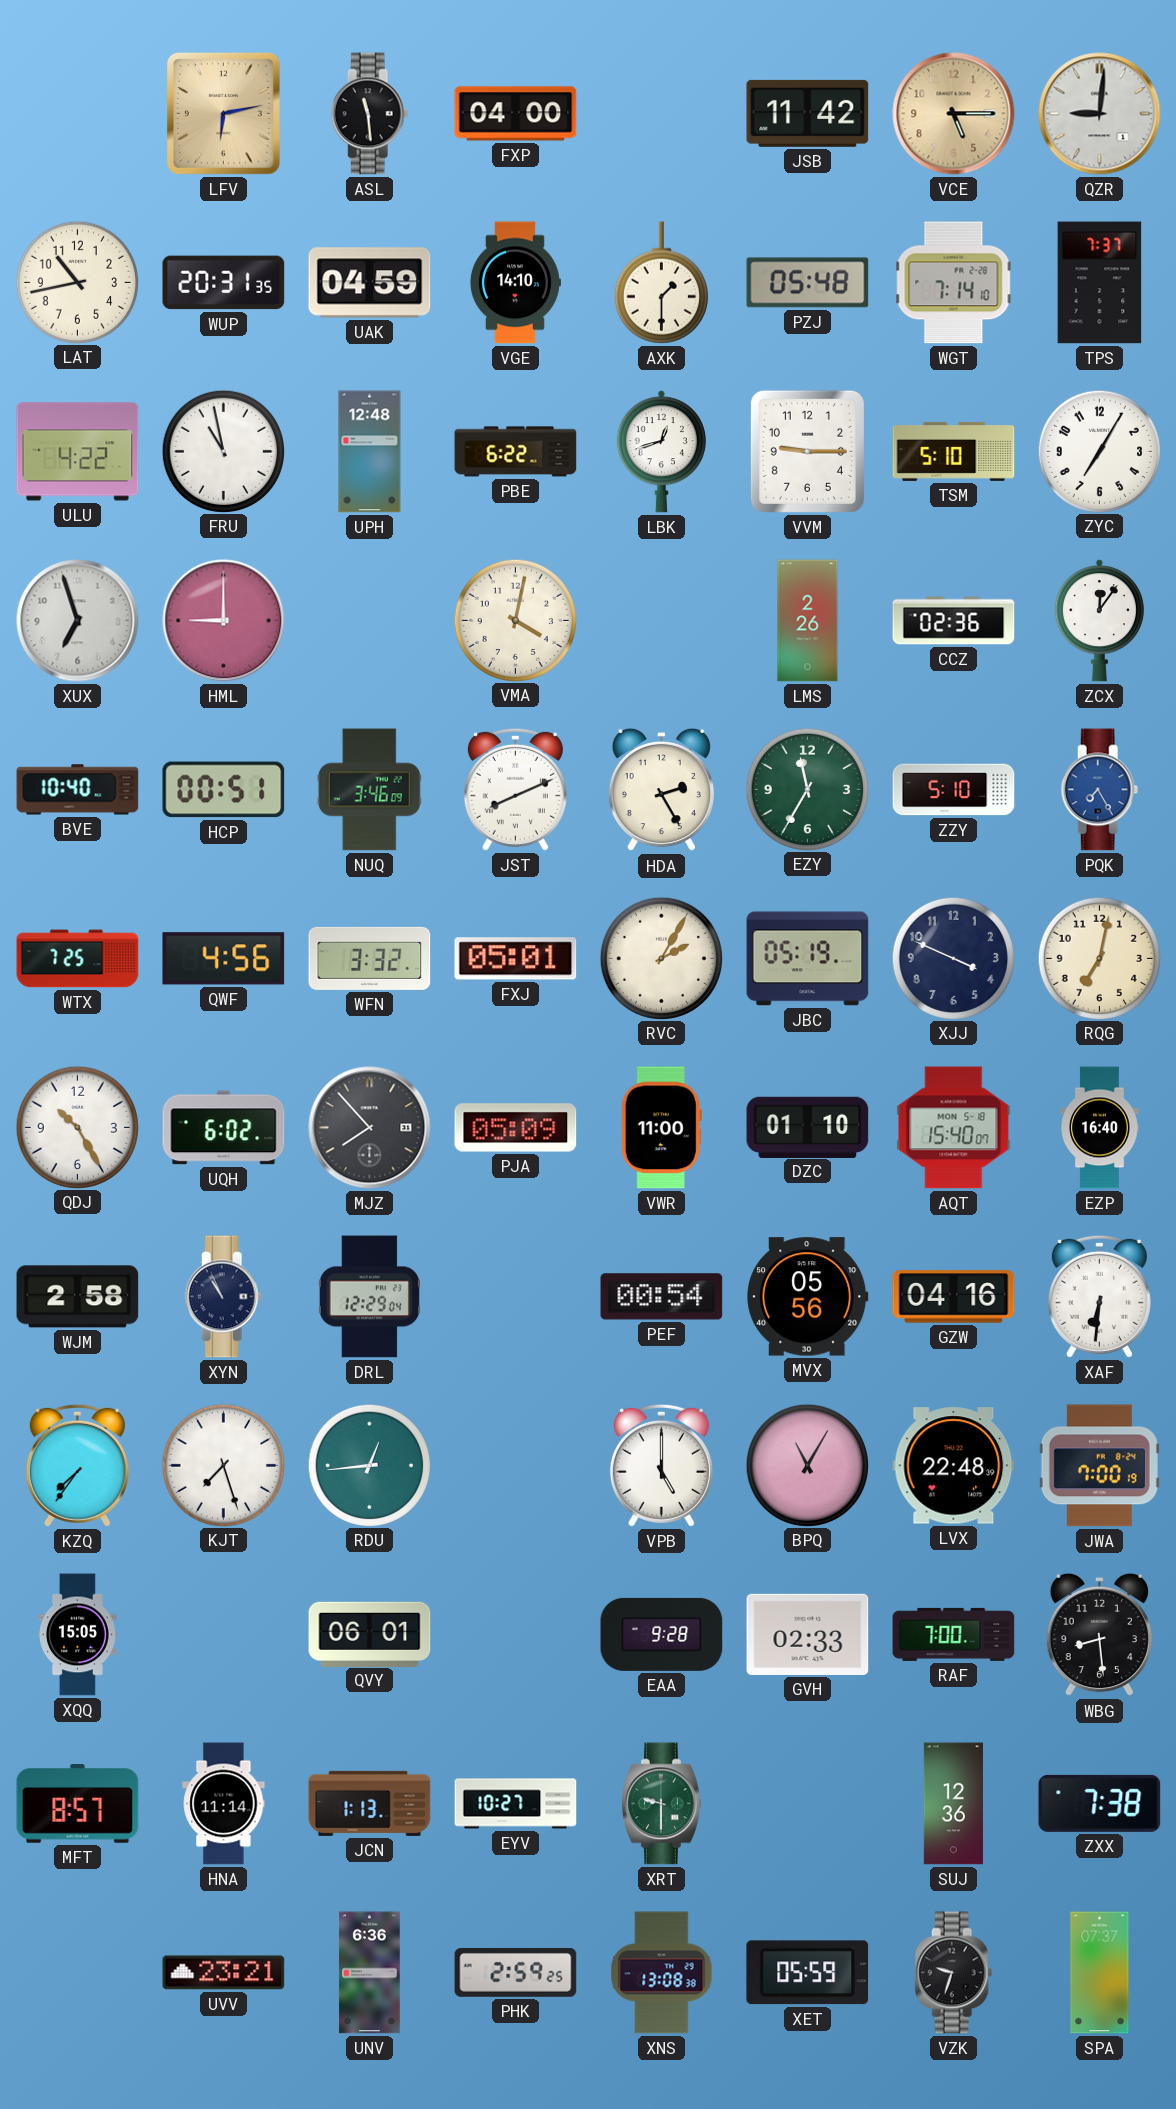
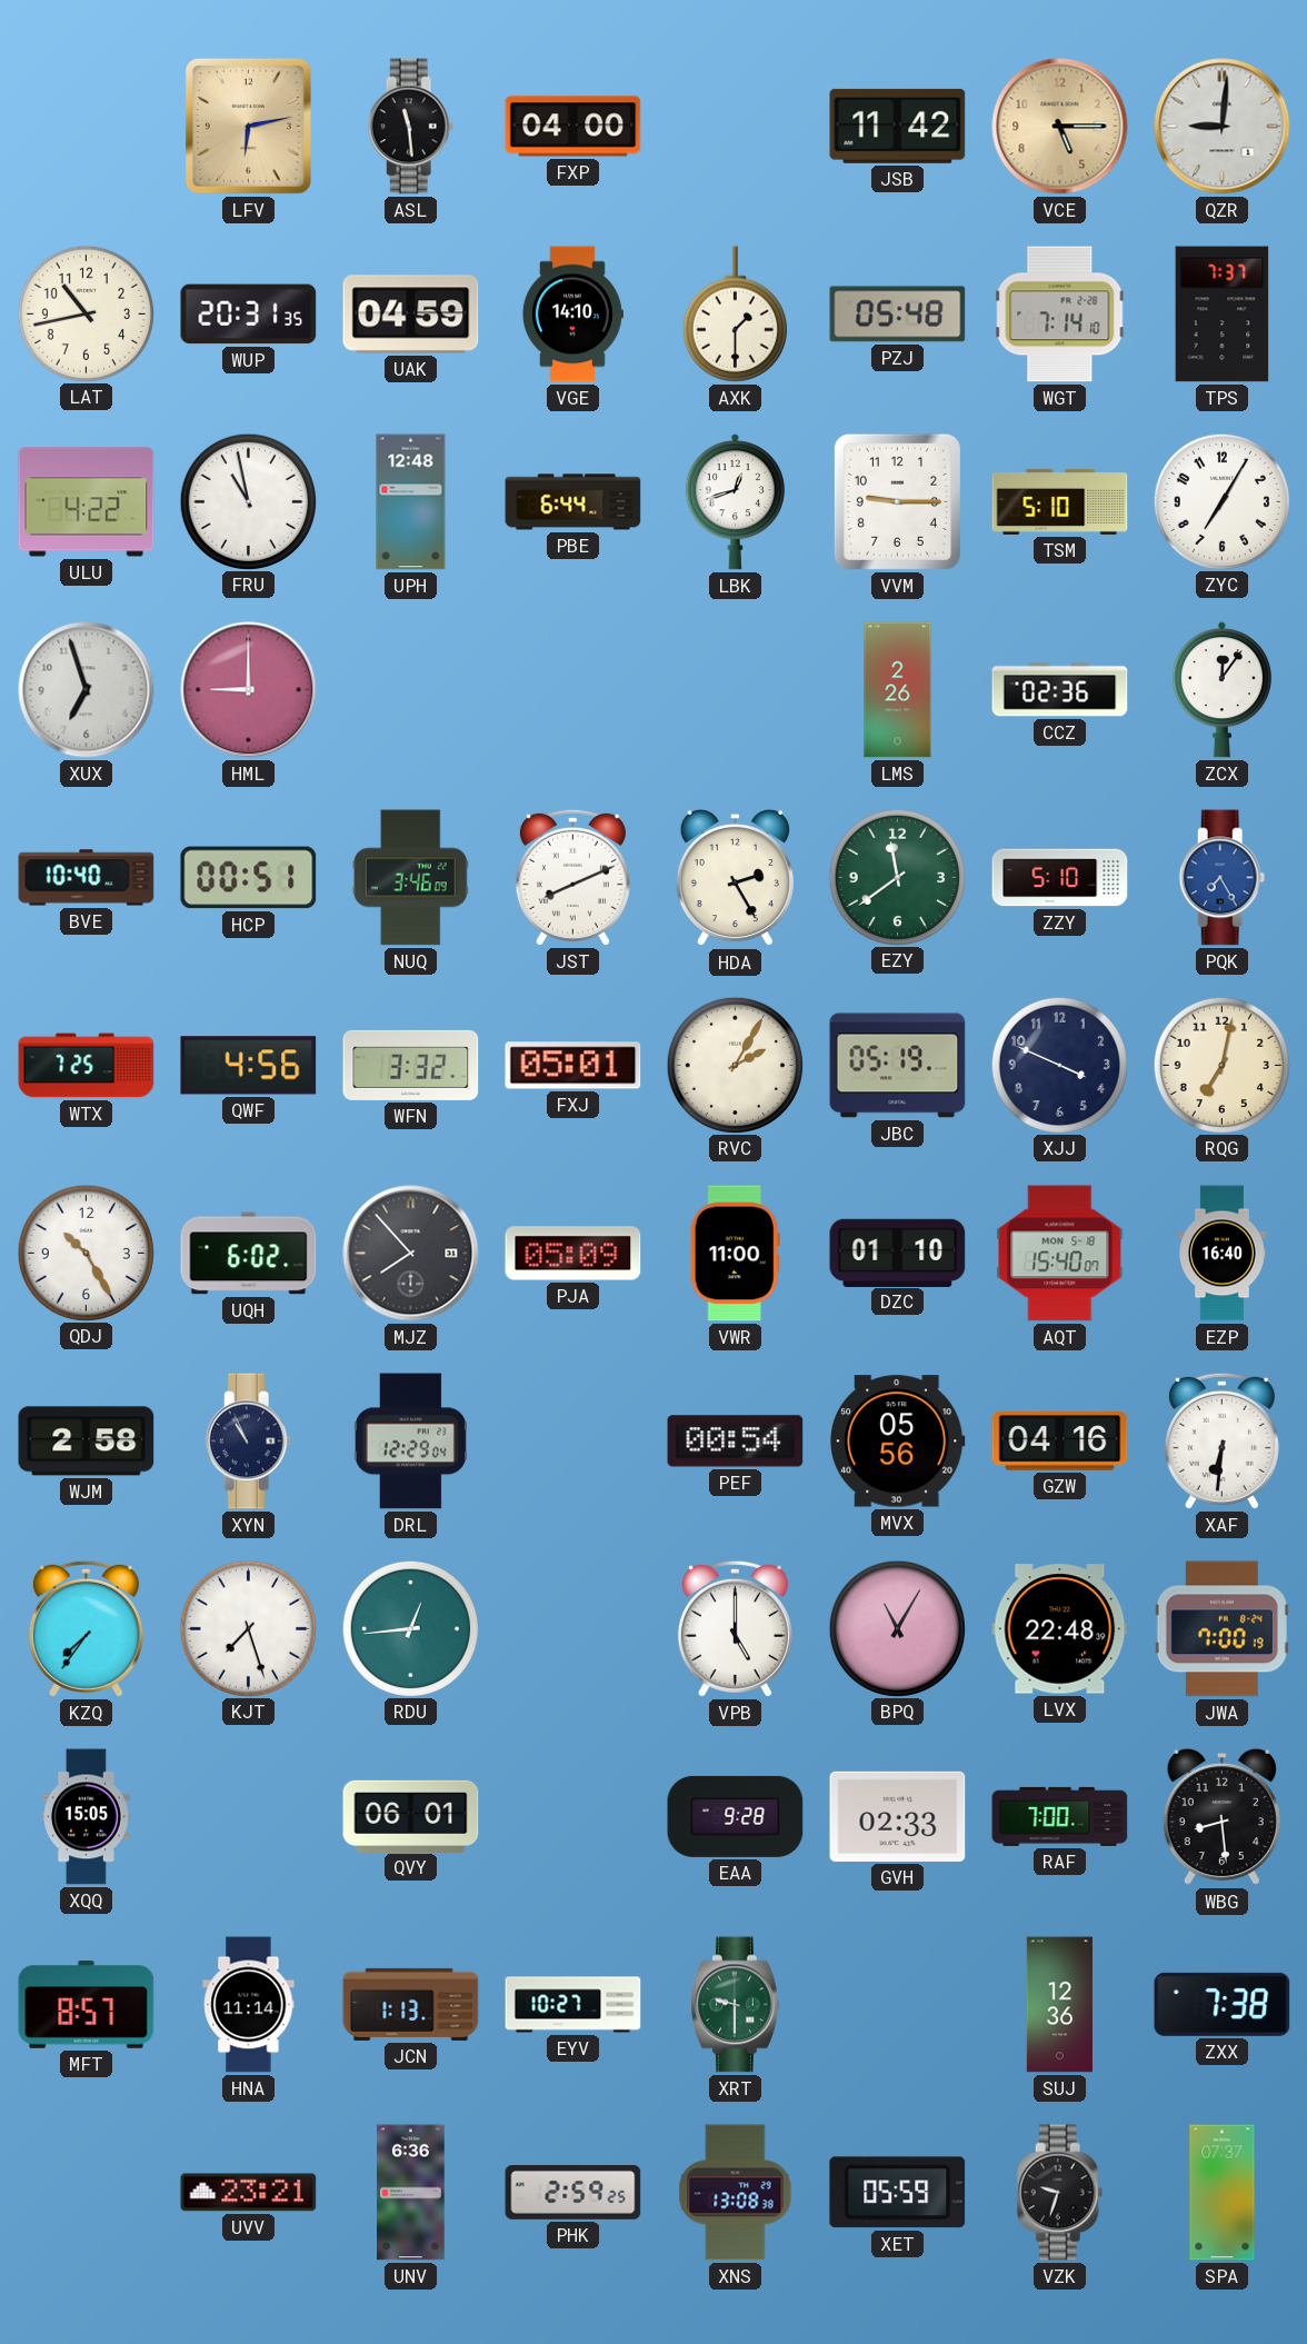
PBE: 6:22 -> 6:44 (573, 502)
VMA: 4:02 -> none (515, 620)
EZY: 11:35 -> 11:39 (897, 877)
